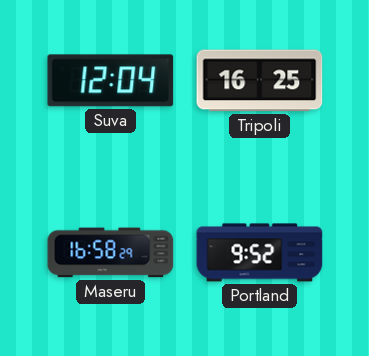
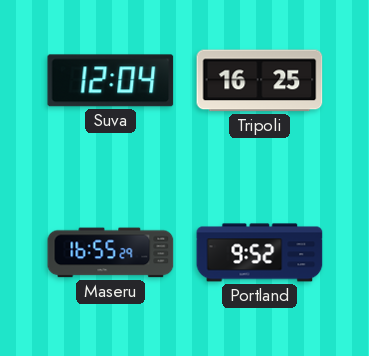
Maseru: 16:58 -> 16:55 (111, 253)
